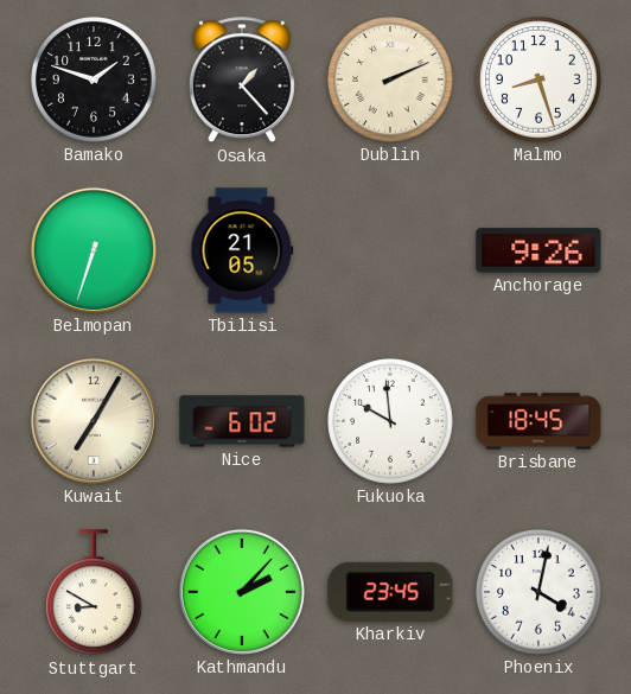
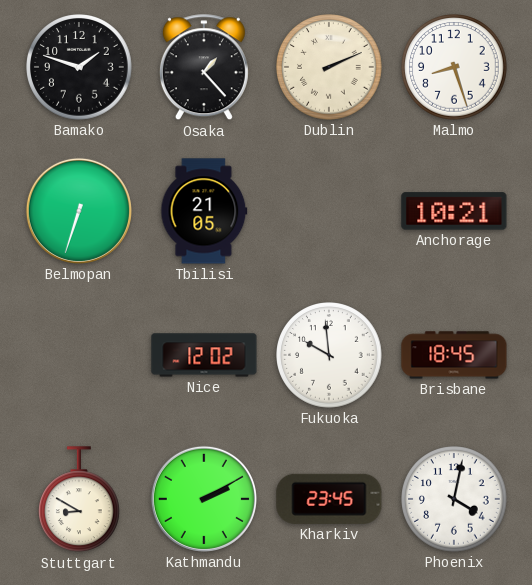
Anchorage: 9:26 -> 10:21 (454, 211)
Kuwait: 7:05 -> none (94, 421)
Nice: 6:02 -> 12:02 (204, 355)
Kathmandu: 2:07 -> 2:10 (204, 499)
